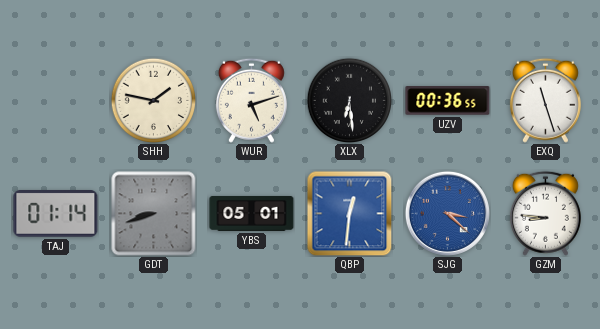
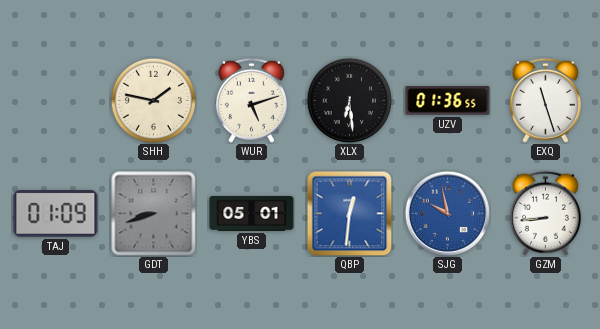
UZV: 00:36 -> 01:36 (448, 101)
TAJ: 01:14 -> 01:09 (56, 214)
SJG: 3:22 -> 9:58 (447, 213)
GZM: 8:46 -> 8:44 (545, 213)
